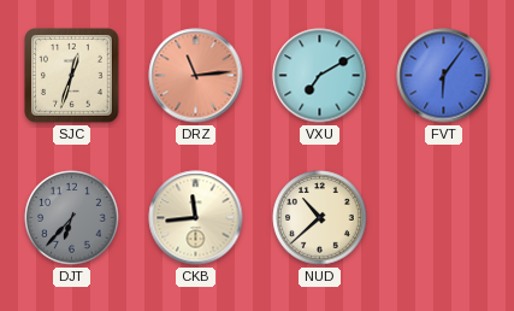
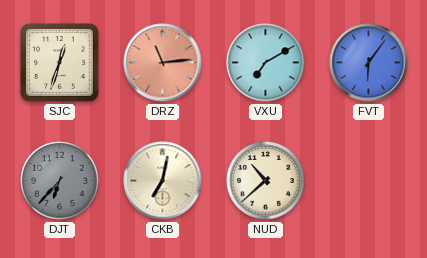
CKB: 11:44 -> 7:02 (163, 181)
